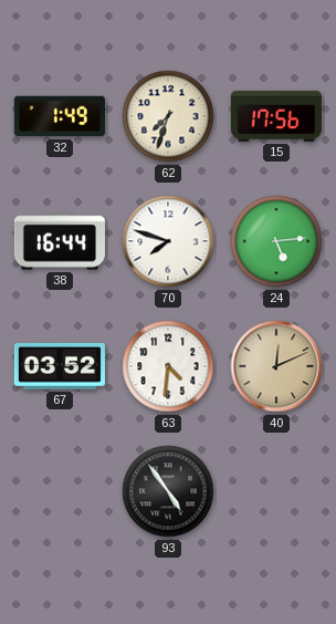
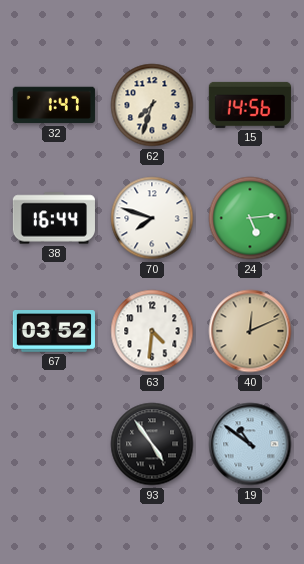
32: 1:49 -> 1:47 (54, 105)
15: 17:56 -> 14:56 (250, 105)
19: none -> 10:51 (250, 444)
